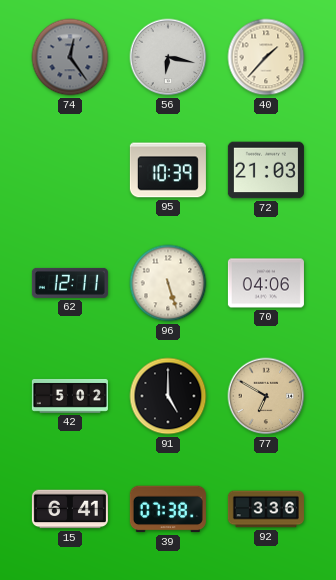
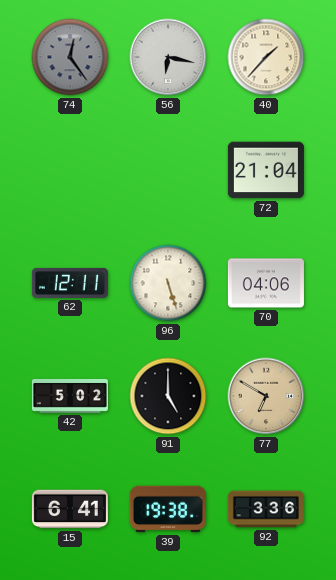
95: 10:39 -> none (168, 170)
72: 21:03 -> 21:04 (266, 170)
39: 07:38 -> 19:38 (168, 509)
